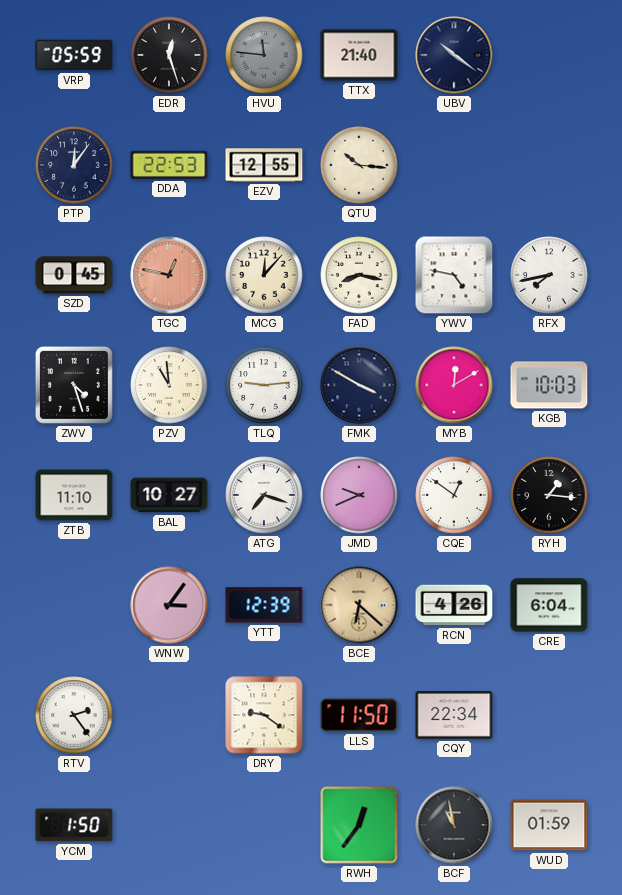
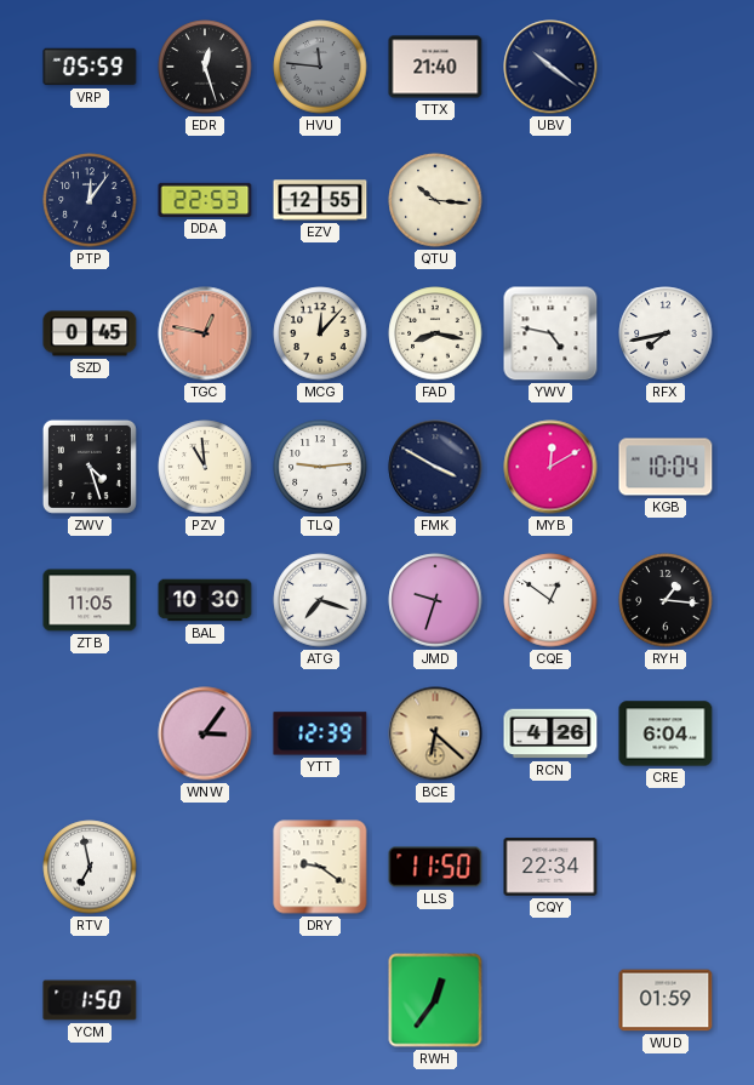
KGB: 10:03 -> 10:04 (666, 467)
ZTB: 11:10 -> 11:05 (90, 600)
BAL: 10:27 -> 10:30 (205, 600)
JMD: 9:41 -> 9:33 (435, 600)
RTV: 2:24 -> 6:58 (90, 867)
BCF: 10:58 -> none (454, 825)
